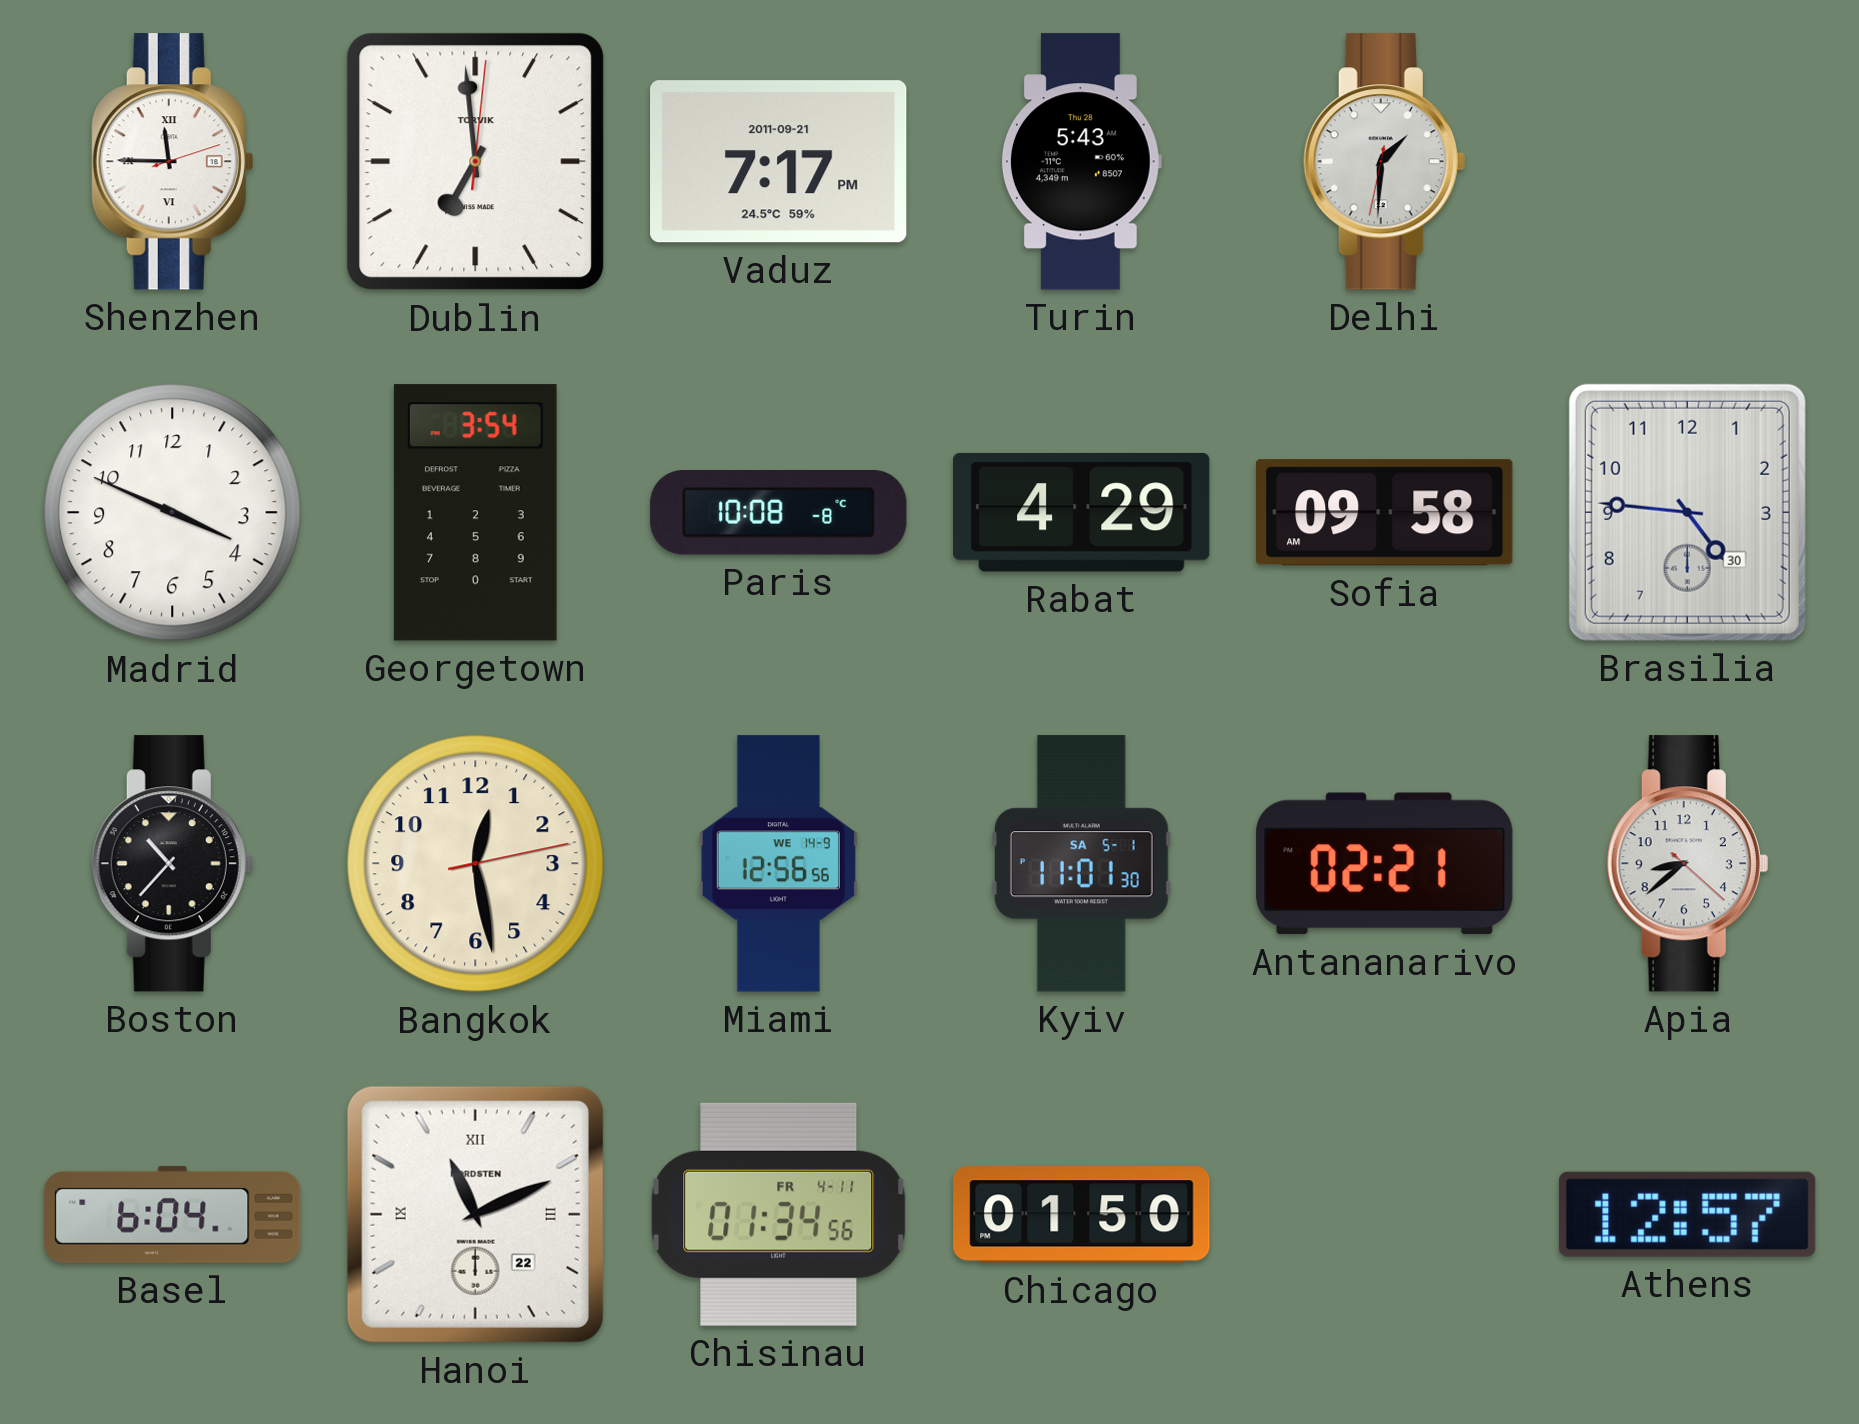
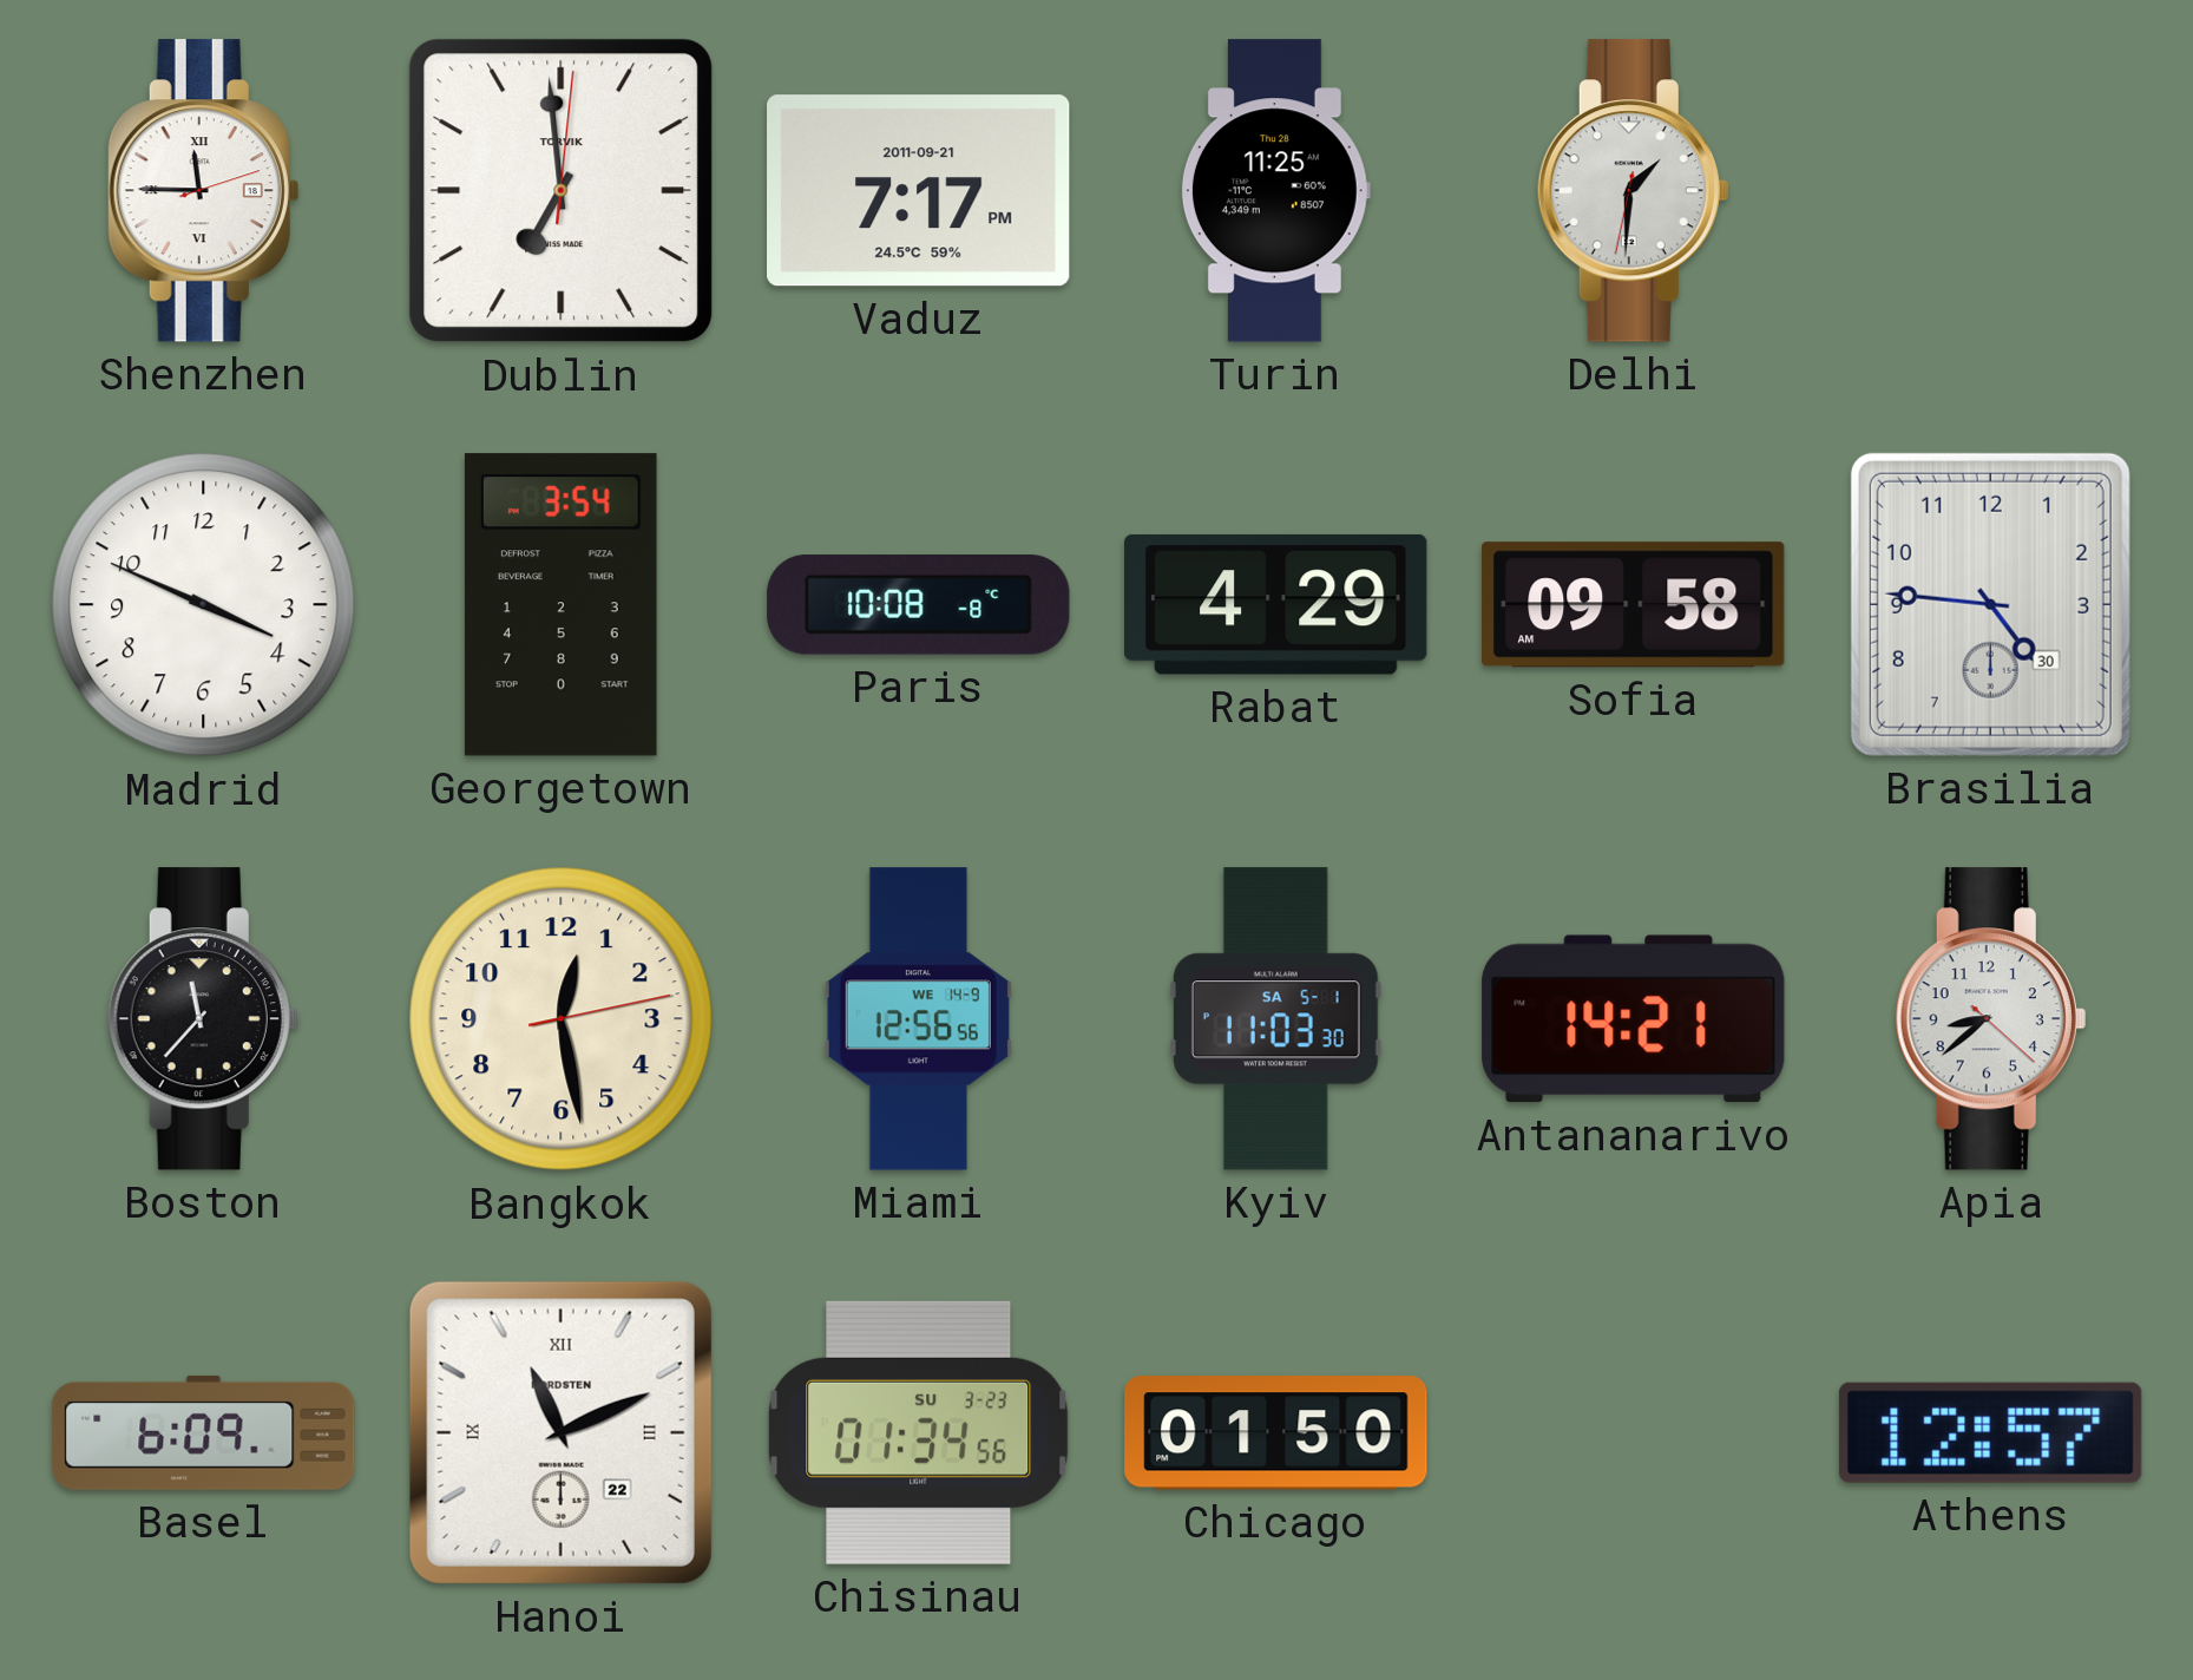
Turin: 5:43 -> 11:25 (1275, 191)
Boston: 10:37 -> 11:37 (203, 1019)
Kyiv: 11:01 -> 11:03 (1275, 1019)
Antananarivo: 02:21 -> 14:21 (1634, 1019)
Basel: 6:04 -> 6:09 (204, 1432)
Chisinau date: FR 4-11 -> SU 3-23 (919, 1432)
